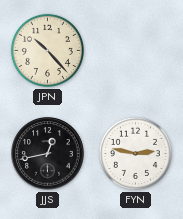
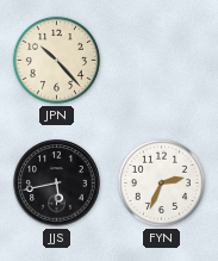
JJS: 12:43 -> 5:43 (57, 184)
FYN: 2:47 -> 2:34 (161, 182)
